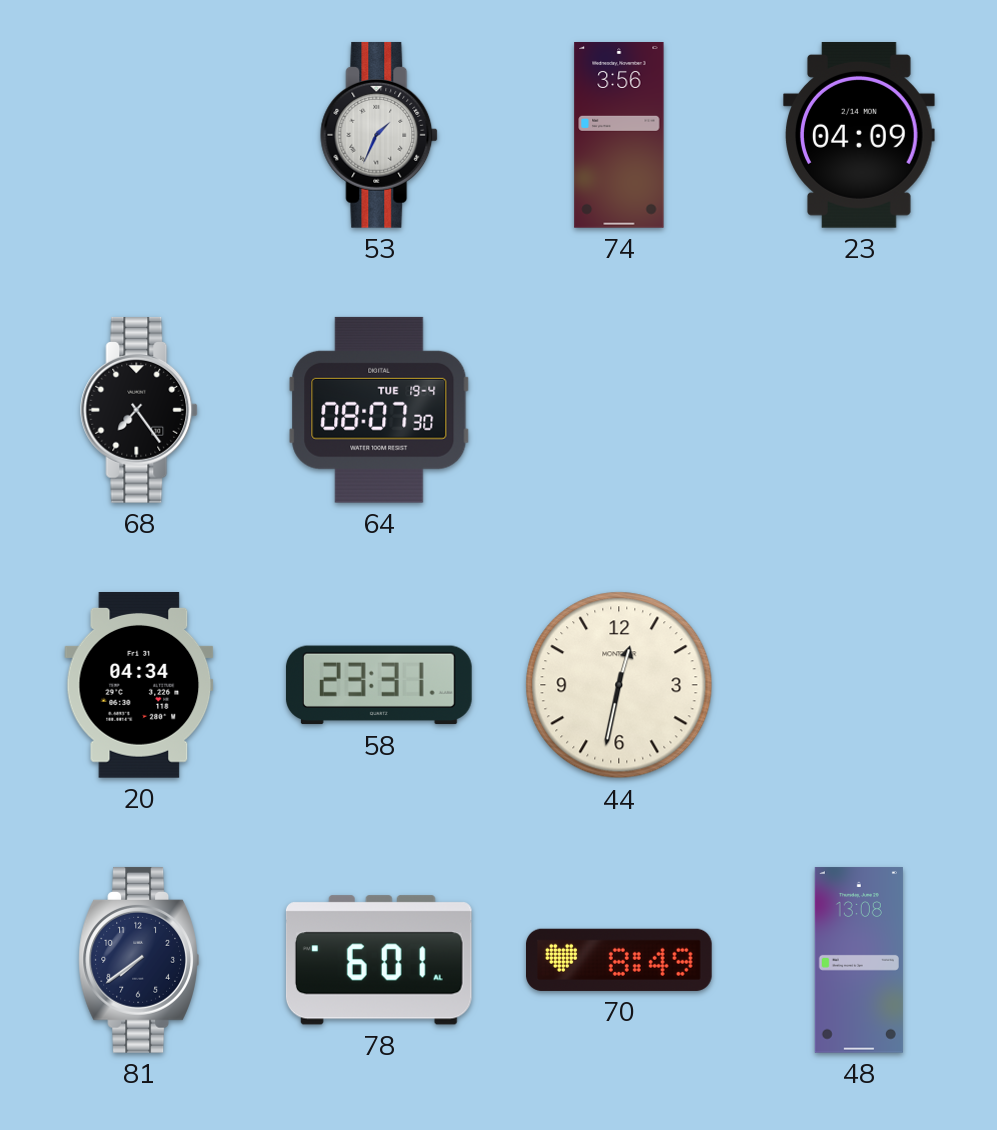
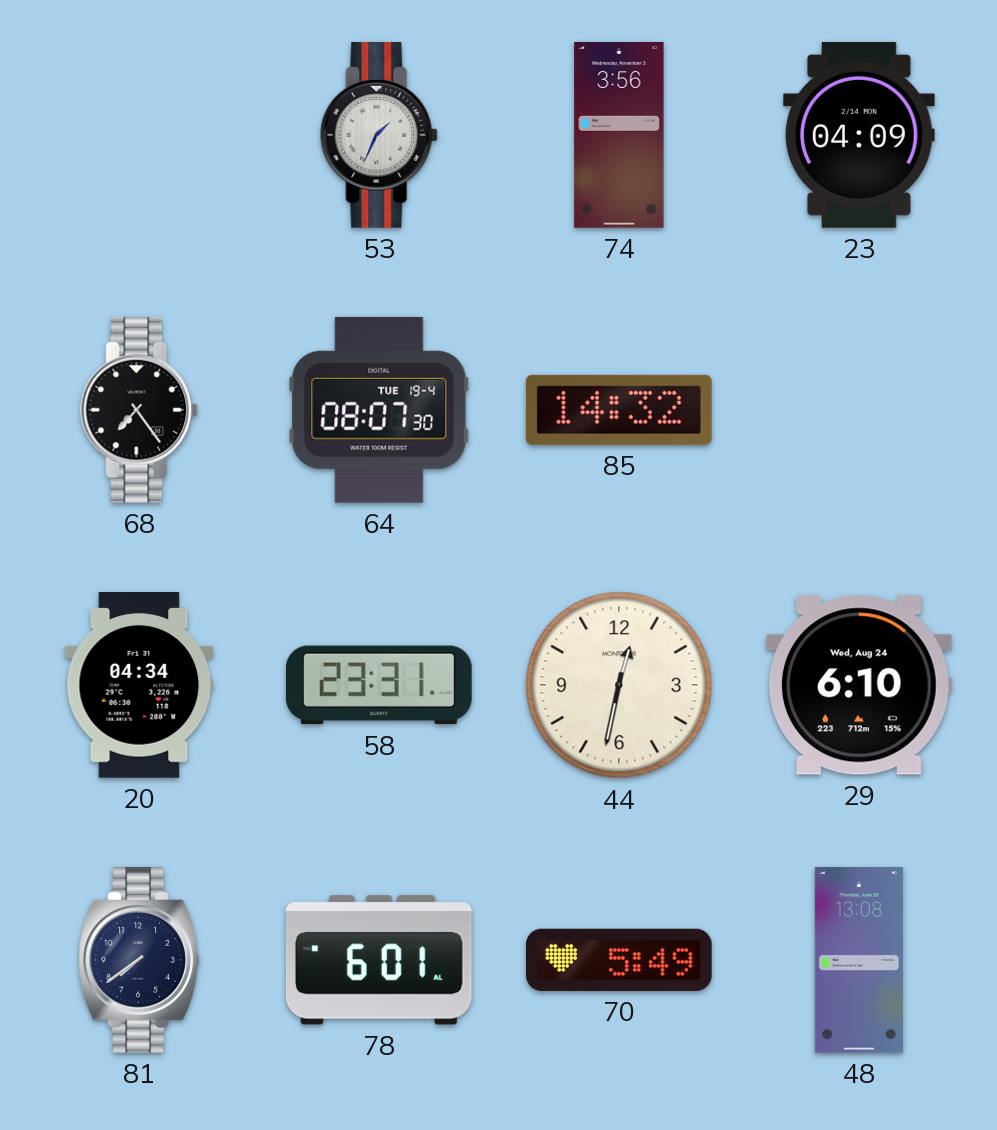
85: none -> 14:32 (619, 410)
29: none -> 6:10 (859, 685)
70: 8:49 -> 5:49 (620, 960)
